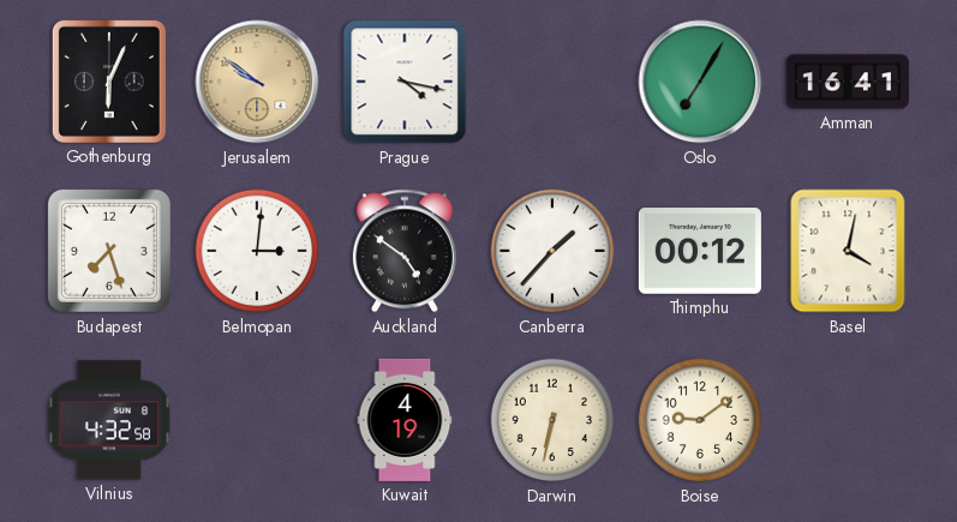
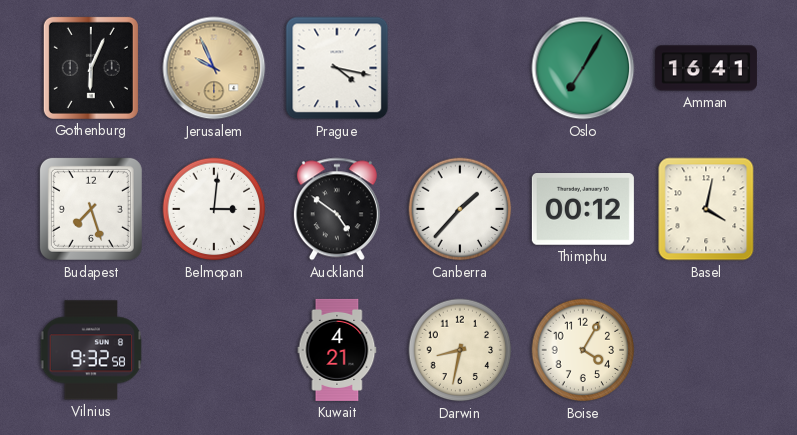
Jerusalem: 9:51 -> 9:56 (214, 68)
Vilnius: 4:32 -> 9:32 (91, 350)
Kuwait: 4:19 -> 4:21 (337, 350)
Darwin: 6:32 -> 8:32 (460, 350)
Boise: 9:09 -> 4:05 (583, 350)
